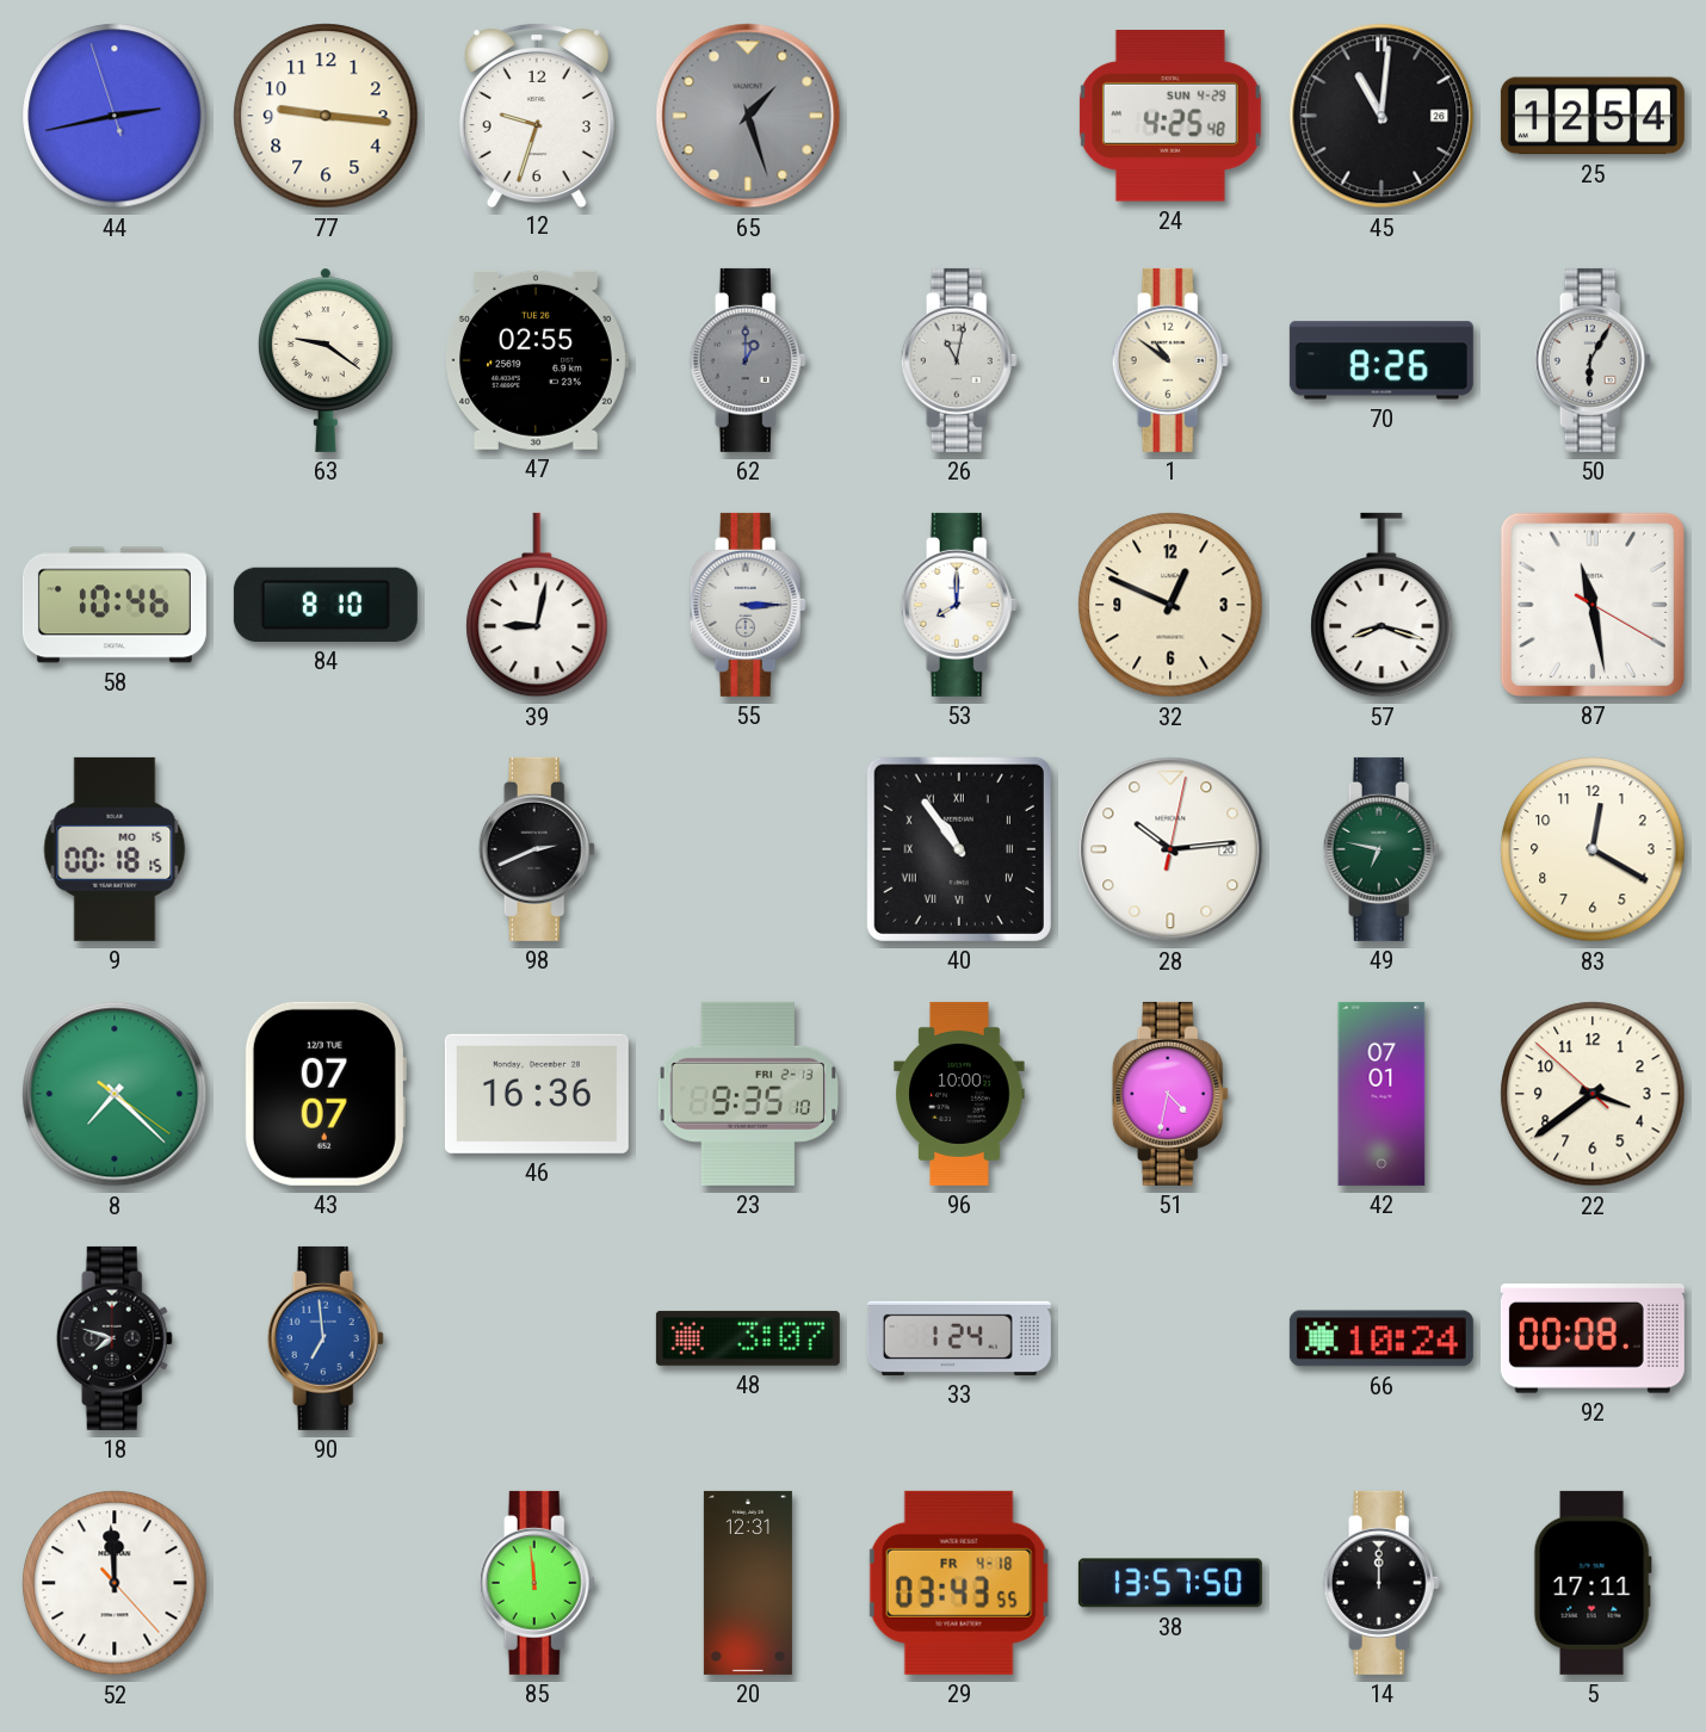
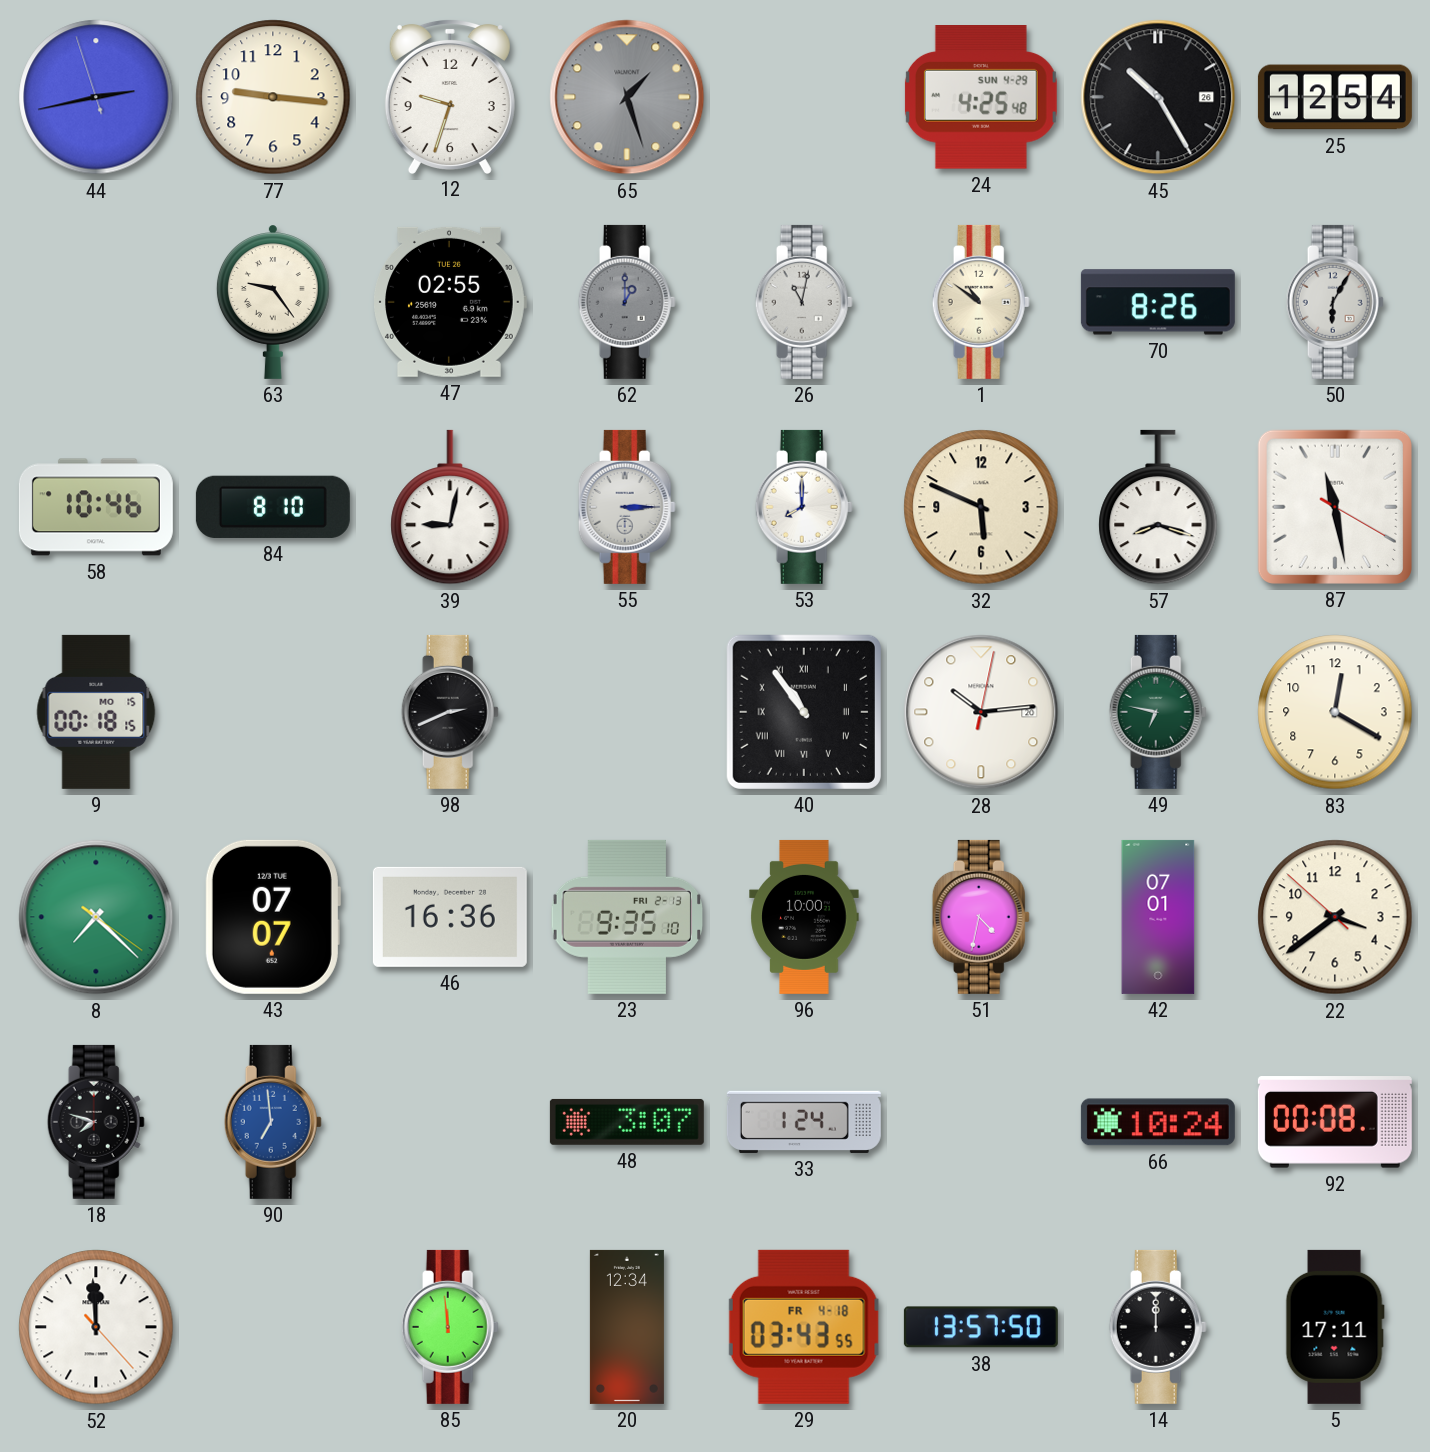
45: 11:01 -> 10:25 (1158, 97)
63: 9:21 -> 9:24 (273, 302)
32: 12:49 -> 5:49 (981, 507)
20: 12:31 -> 12:34 (627, 1327)
